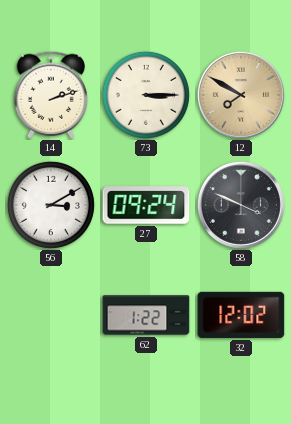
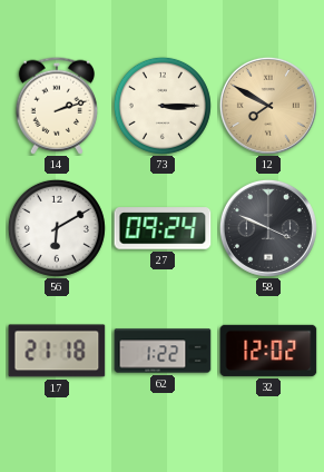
56: 3:10 -> 6:10 (57, 228)
17: none -> 21:18 (57, 351)
